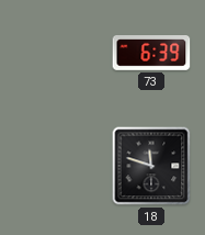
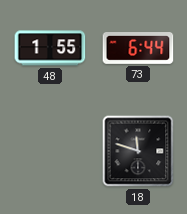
48: none -> 1:55 (50, 48)
73: 6:39 -> 6:44 (138, 49)
